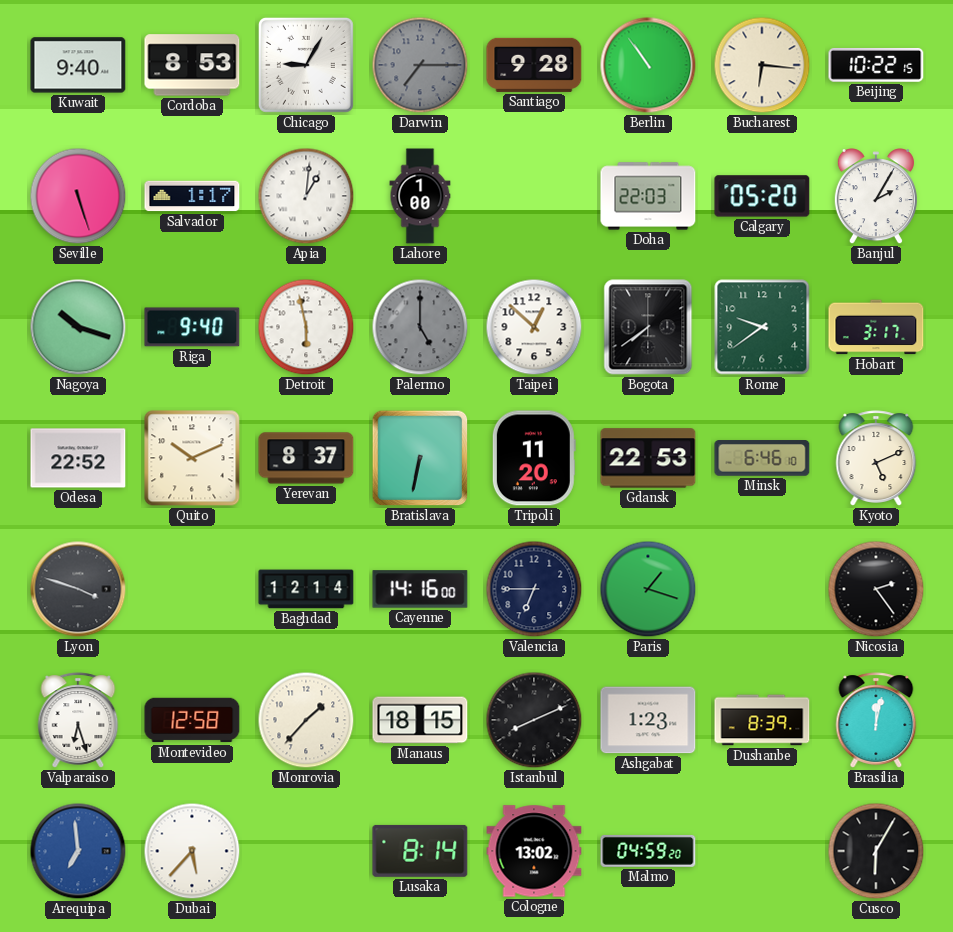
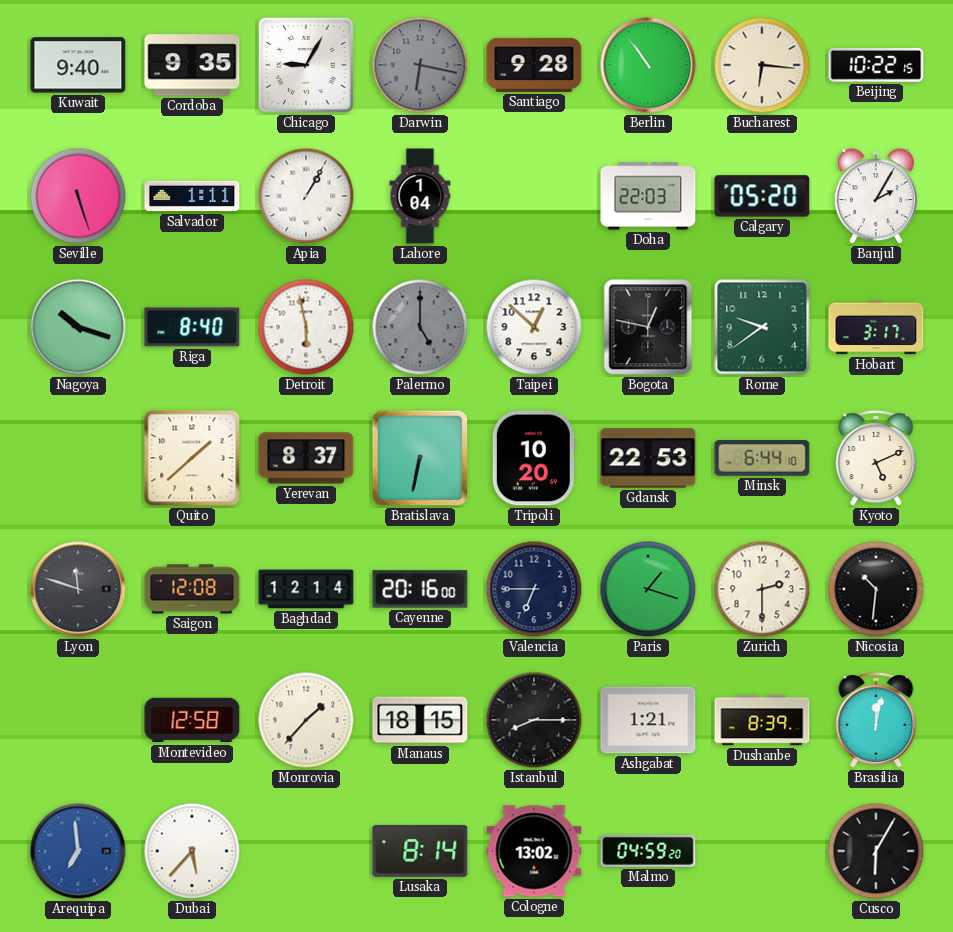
Cordoba: 8:53 -> 9:35 (192, 65)
Darwin: 7:15 -> 6:17 (420, 65)
Salvador: 1:17 -> 1:11 (192, 196)
Apia: 1:01 -> 1:05 (306, 196)
Lahore: 1:00 -> 1:04 (420, 196)
Riga: 9:40 -> 8:40 (192, 327)
Bogota: 7:39 -> 12:47 (648, 327)
Odesa: 22:52 -> none (78, 458)
Quito: 10:11 -> 1:38 (192, 458)
Tripoli: 11:20 -> 10:20 (534, 458)
Minsk: 6:46 -> 6:44 (762, 458)
Lyon: 3:48 -> 11:48 (78, 589)
Saigon: none -> 12:08 (192, 589)
Cayenne: 14:16 -> 20:16 (420, 589)
Zurich: none -> 2:30 (762, 589)
Nicosia: 2:24 -> 10:31 (876, 589)
Valparaiso: 6:27 -> none (78, 720)
Istanbul: 8:11 -> 8:15 (534, 720)
Ashgabat: 1:23 -> 1:21 (648, 720)
